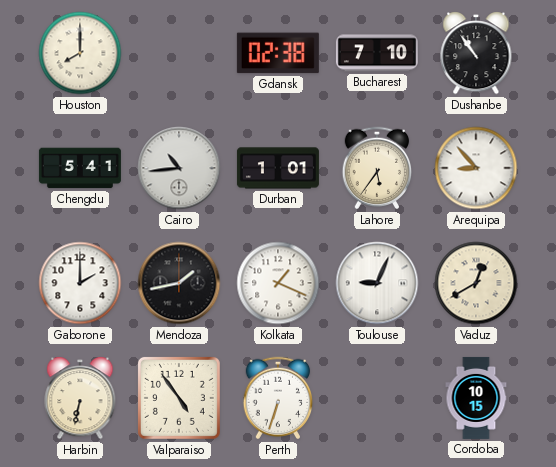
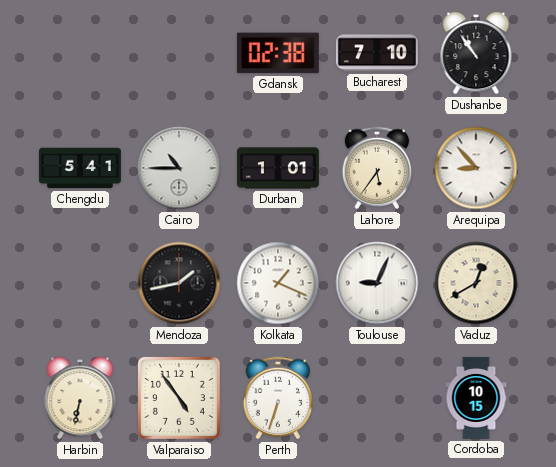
Houston: 8:00 -> none (80, 53)
Cairo: 10:44 -> 10:45 (179, 168)
Gaborone: 2:00 -> none (80, 283)
